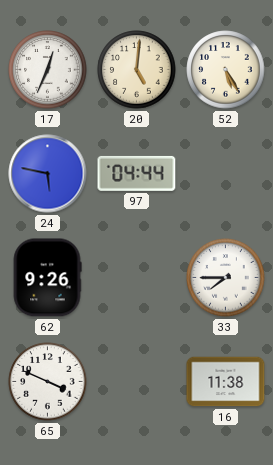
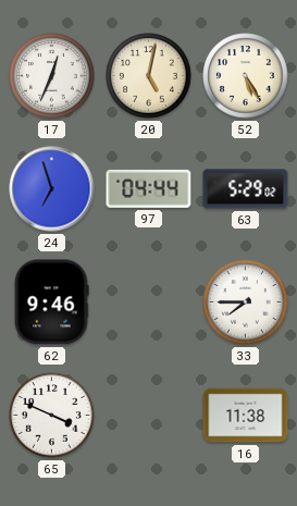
20: 5:01 -> 5:02 (149, 76)
24: 5:47 -> 6:57 (52, 189)
63: none -> 5:29 (246, 189)
62: 9:26 -> 9:46 (51, 303)
